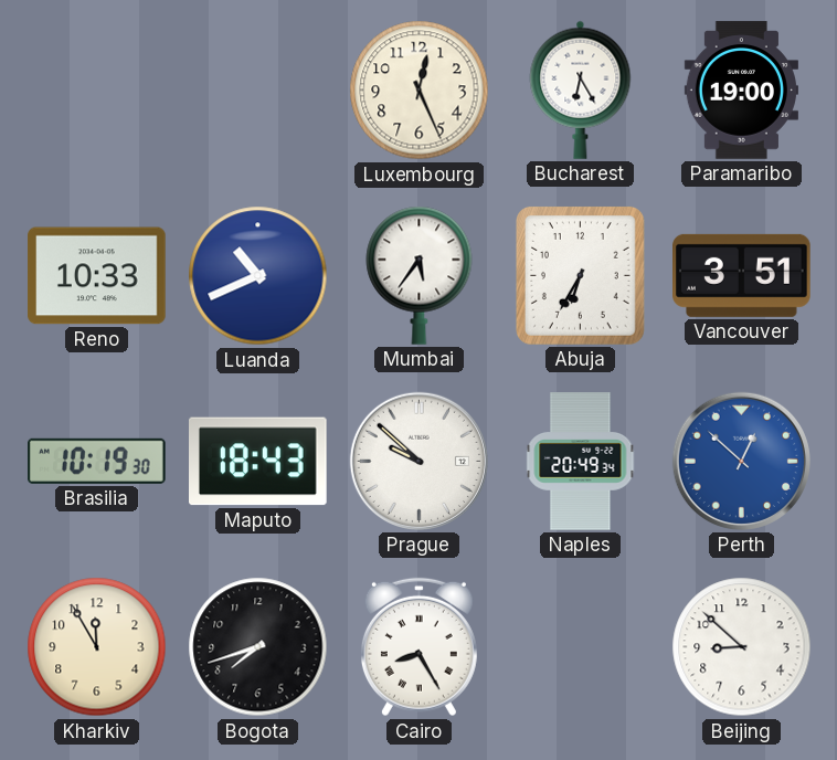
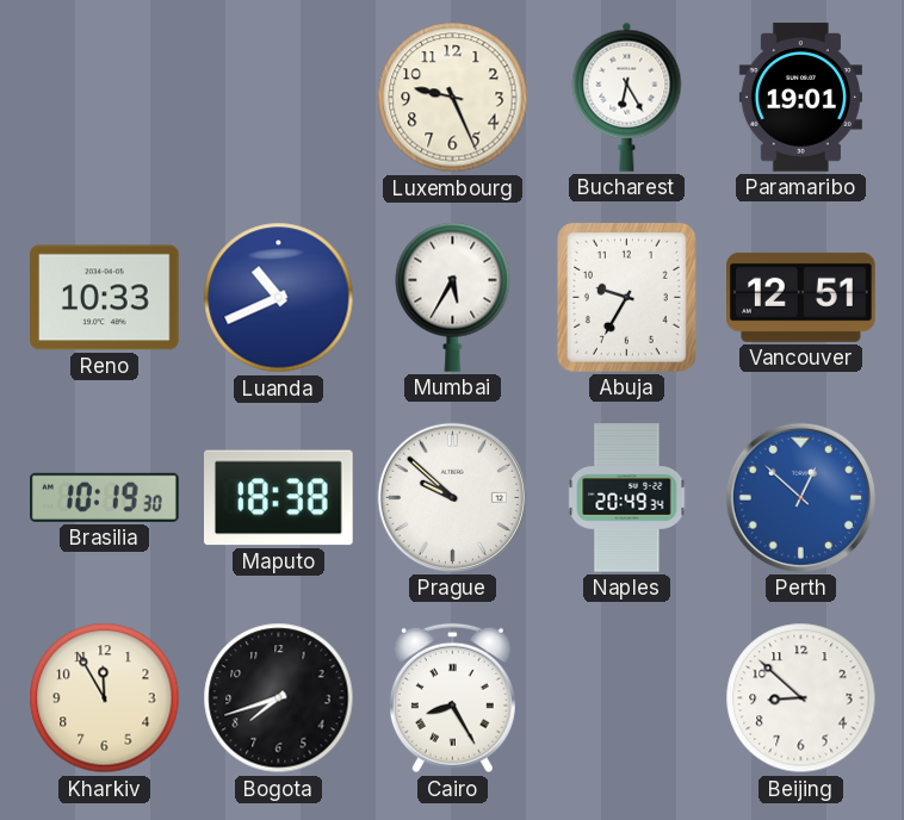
Luxembourg: 12:26 -> 9:26 (453, 98)
Paramaribo: 19:00 -> 19:01 (800, 98)
Mumbai: 5:36 -> 5:35 (453, 297)
Abuja: 6:35 -> 9:35 (626, 297)
Vancouver: 3:51 -> 12:51 (801, 297)
Maputo: 18:43 -> 18:38 (279, 498)
